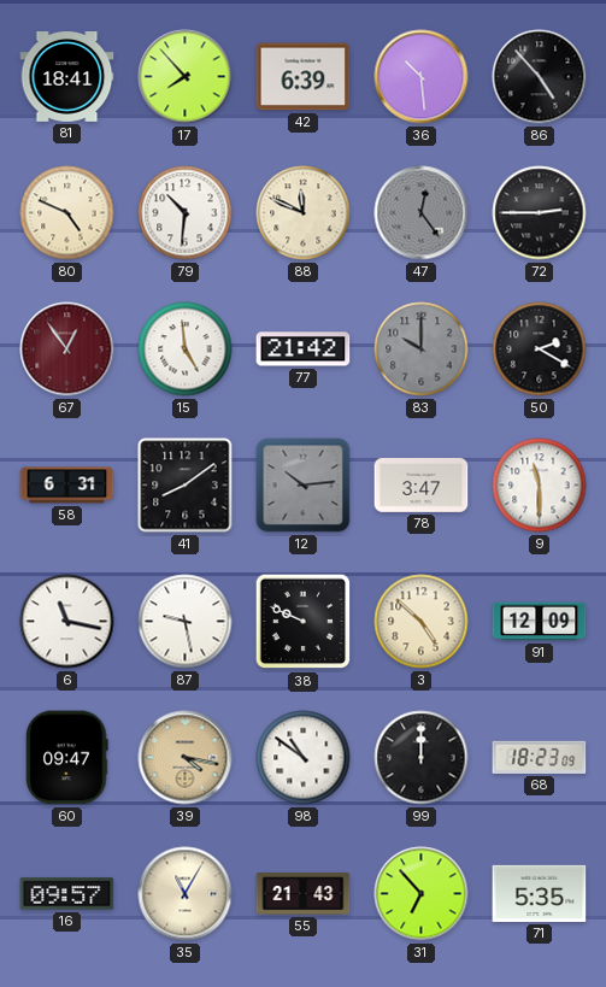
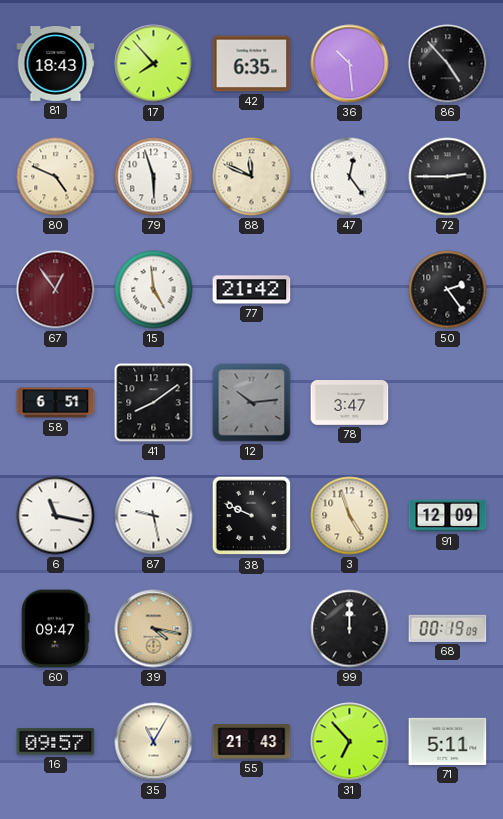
81: 18:41 -> 18:43 (56, 64)
42: 6:39 -> 6:35 (252, 64)
79: 10:31 -> 5:57 (154, 177)
47 dial: grey -> white (350, 177)
83: 10:00 -> none (422, 349)
50: 2:20 -> 2:24 (448, 290)
58: 6:31 -> 6:51 (56, 403)
9: 11:30 -> none (540, 486)
3: 4:52 -> 4:57 (350, 516)
98: 10:51 -> none (304, 758)
68: 18:23 -> 00:19 (448, 628)
71: 5:35 -> 5:11 (448, 741)
